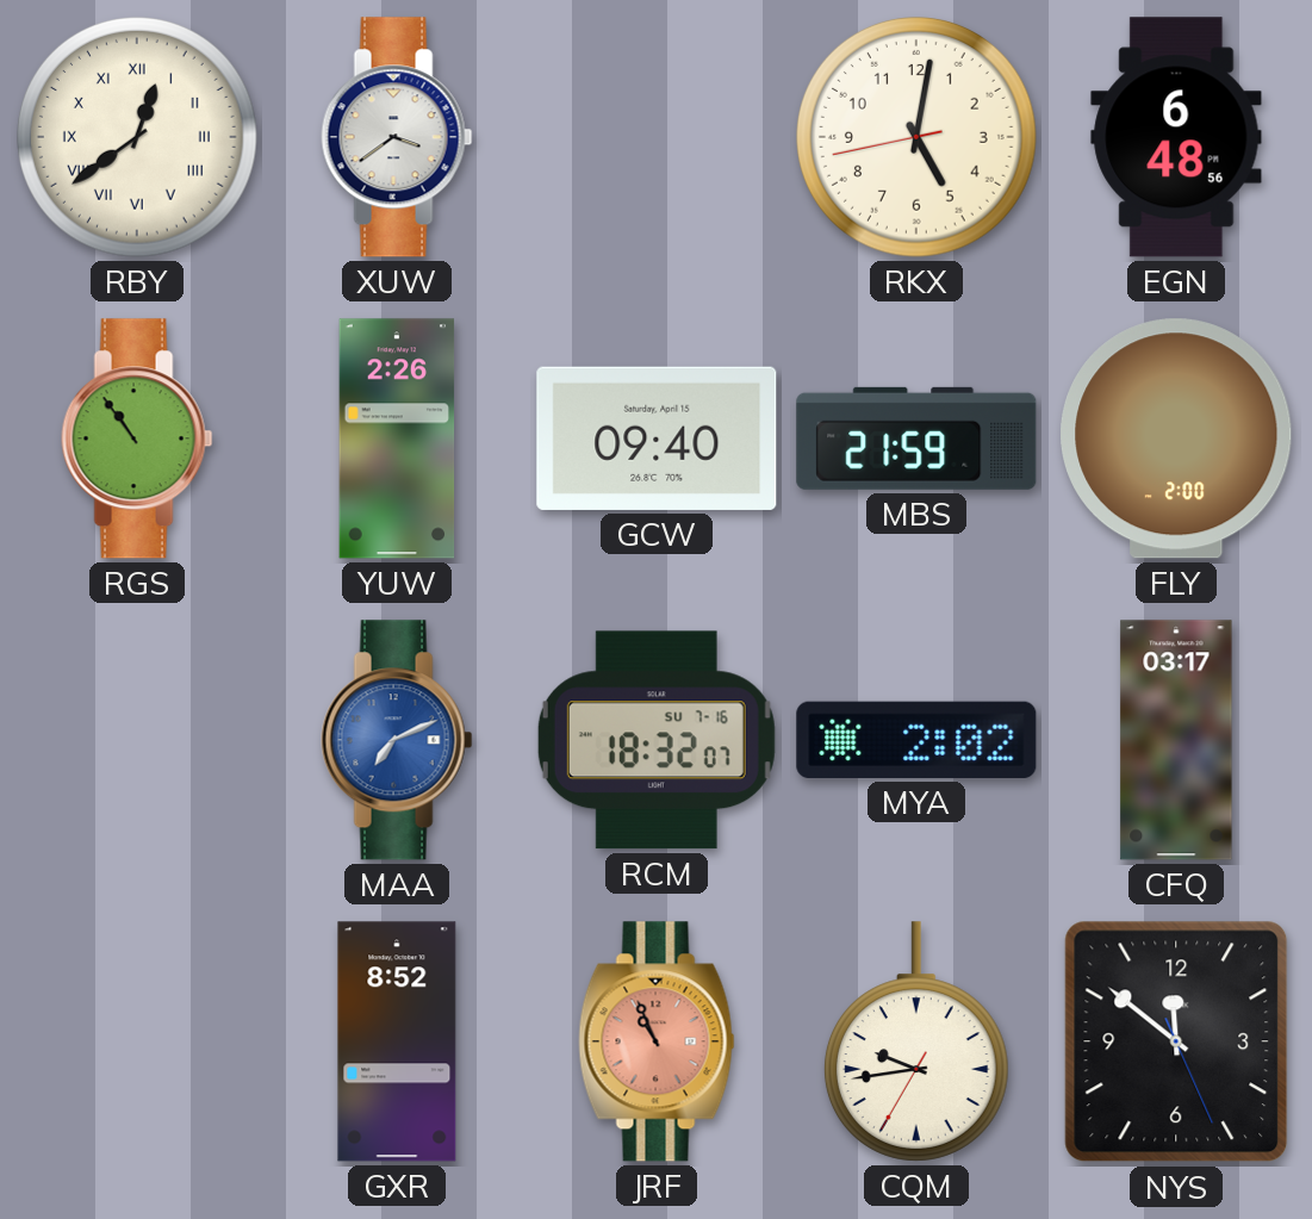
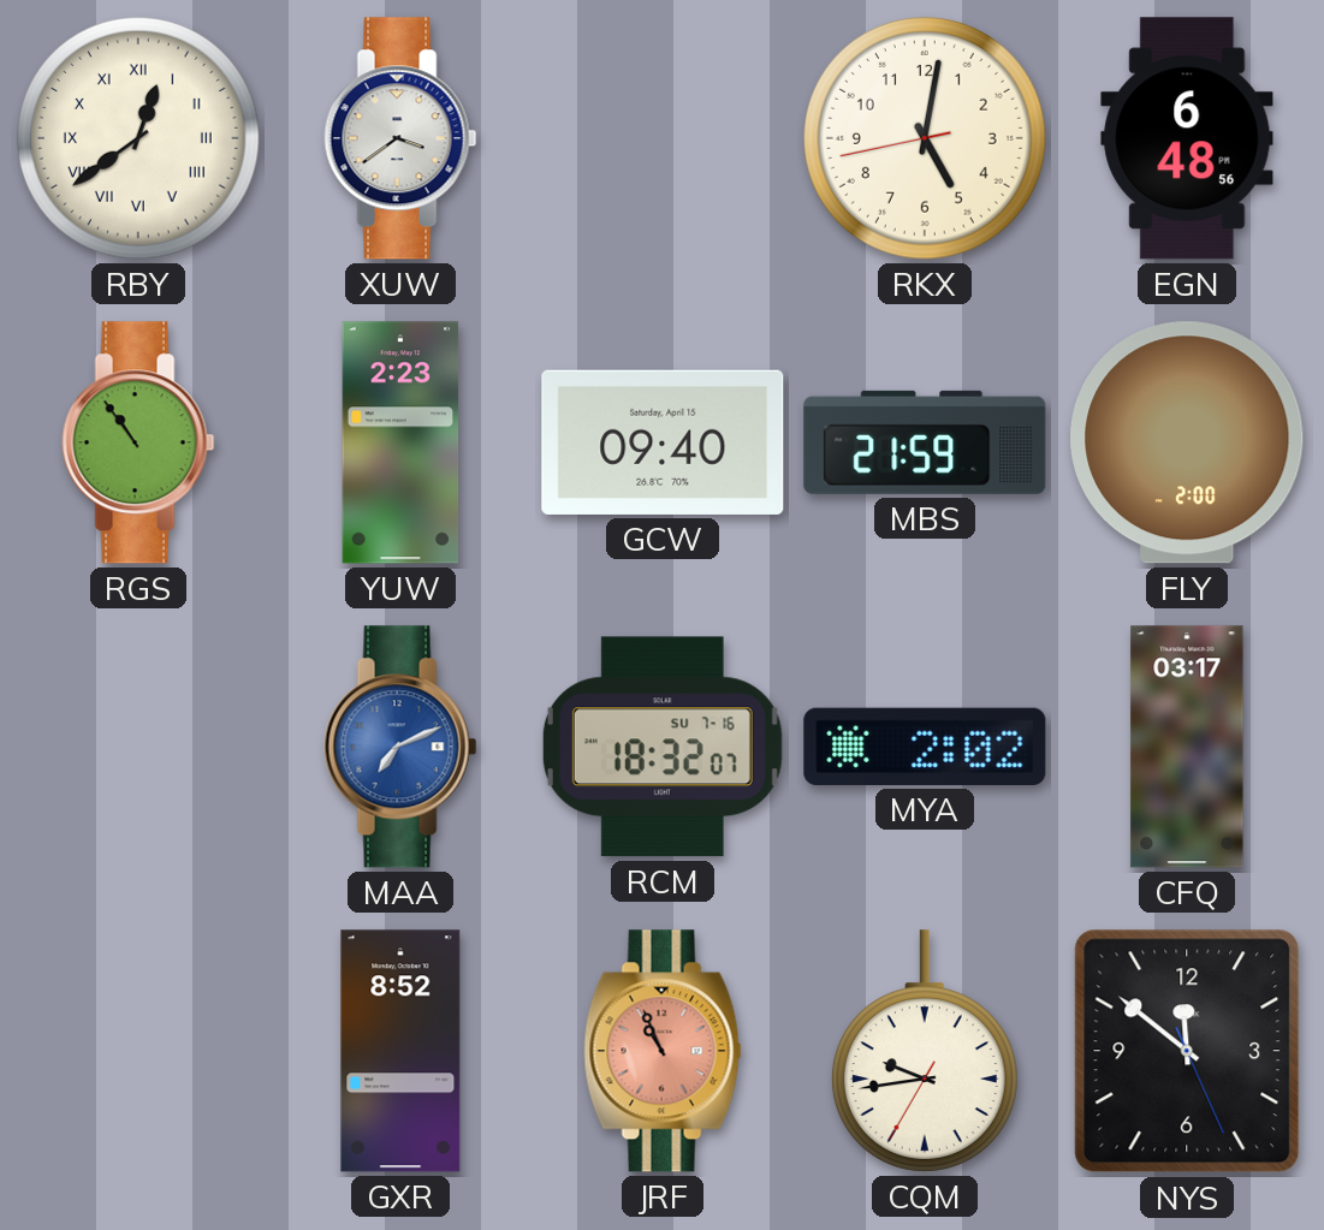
YUW: 2:26 -> 2:23 (400, 442)
